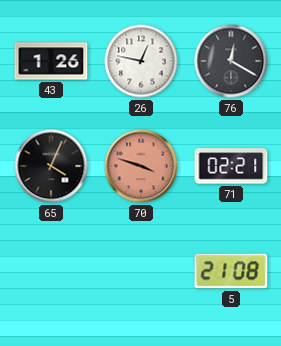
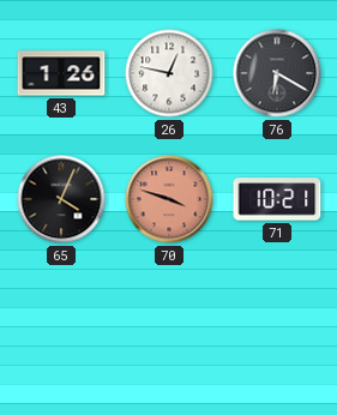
76: 12:20 -> 6:20 (277, 73)
71: 02:21 -> 10:21 (277, 199)
5: 21:08 -> none (231, 271)
